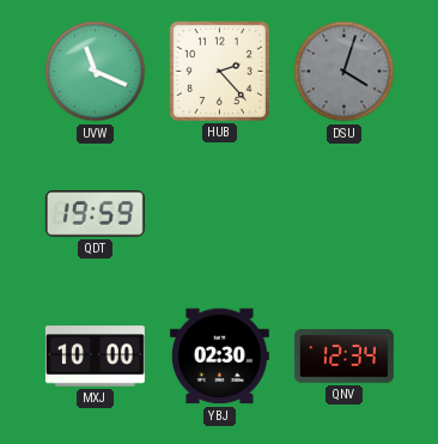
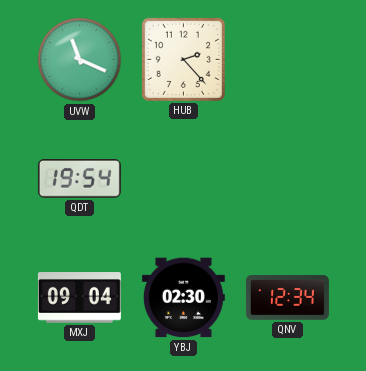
DSU: 4:03 -> none (345, 72)
QDT: 19:59 -> 19:54 (79, 179)
MXJ: 10:00 -> 09:04 (79, 298)
